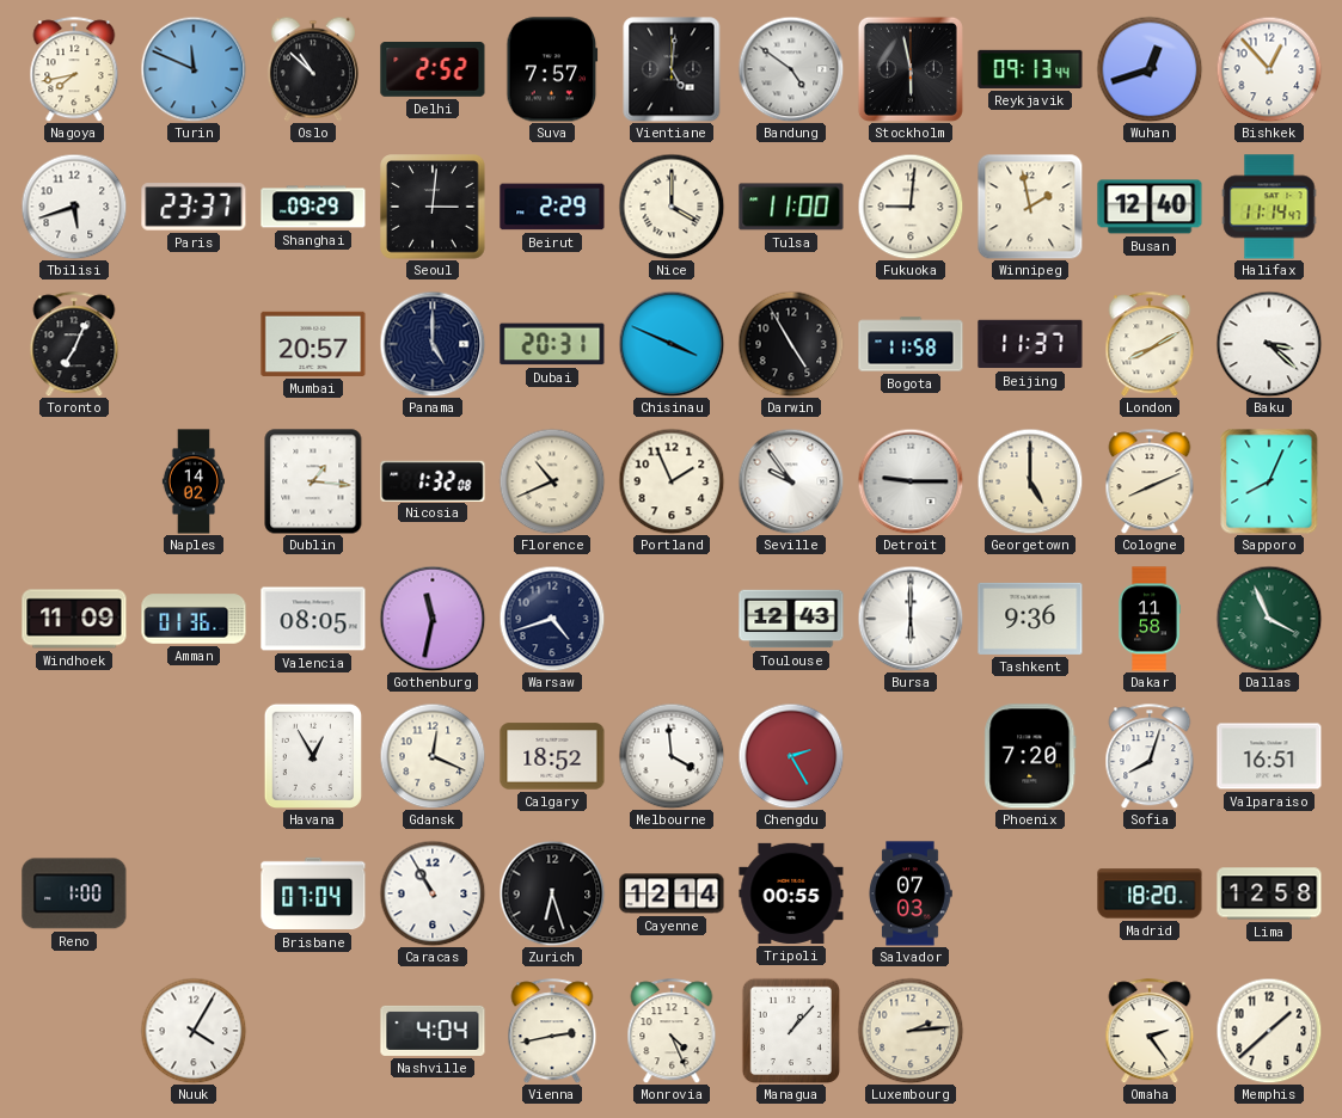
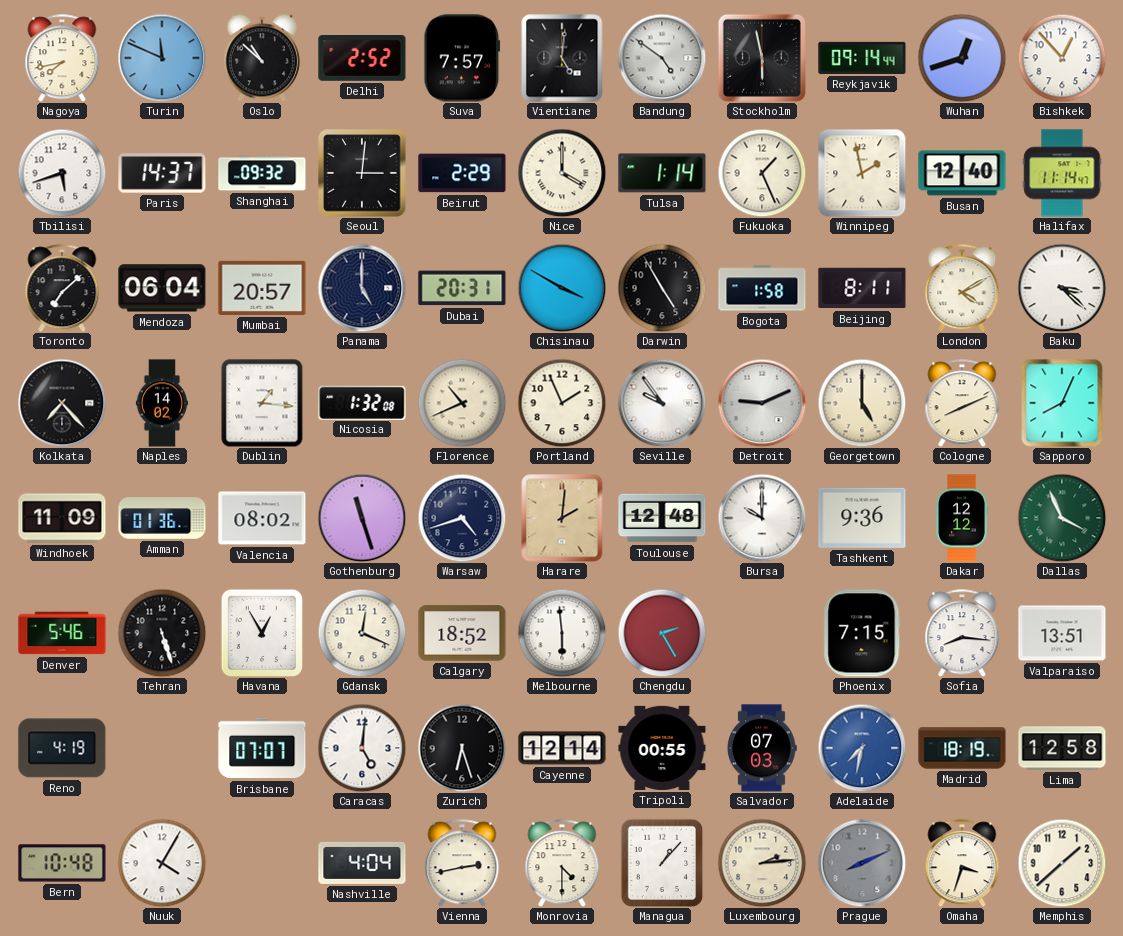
Reykjavik: 09:13 -> 09:14 (862, 58)
Paris: 23:37 -> 14:37 (162, 173)
Shanghai: 09:29 -> 09:32 (262, 173)
Tulsa: 11:00 -> 1:14 (662, 173)
Fukuoka: 9:01 -> 1:26 (762, 173)
Toronto: 7:04 -> 7:08 (62, 288)
Mendoza: none -> 06:04 (162, 288)
Chisinau: 3:49 -> 3:50 (562, 288)
Bogota: 11:58 -> 1:58 (762, 288)
Beijing: 11:37 -> 8:11 (862, 288)
London: 8:10 -> 4:10 (962, 288)
Kolkata: none -> 7:23 (62, 403)
Detroit: 9:15 -> 9:11 (762, 403)
Valencia: 08:05 -> 08:02 (262, 518)
Gothenburg: 11:32 -> 11:27 (362, 518)
Harare: none -> 2:01 (562, 518)
Toulouse: 12:43 -> 12:48 (662, 518)
Bursa: 6:00 -> 10:00 (762, 518)
Dakar: 11:58 -> 12:12 (961, 518)
Denver: none -> 5:46 (62, 633)
Tehran: none -> 5:27 (162, 633)
Melbourne: 3:59 -> 5:59 (562, 633)
Phoenix: 7:20 -> 7:15 (862, 633)
Sofia: 8:03 -> 8:16 (962, 633)
Valparaiso: 16:51 -> 13:51 (1062, 633)
Reno: 1:00 -> 4:19 (62, 748)
Brisbane: 07:04 -> 07:07 (262, 748)
Caracas: 10:55 -> 5:01 (362, 748)
Adelaide: none -> 7:32 (862, 748)
Madrid: 18:20 -> 18:19 (962, 748)
Bern: none -> 10:48 (62, 863)
Monrovia: 4:26 -> 4:30 (562, 863)
Prague: none -> 8:11 (862, 863)
Omaha: 2:24 -> 3:33 (962, 863)
